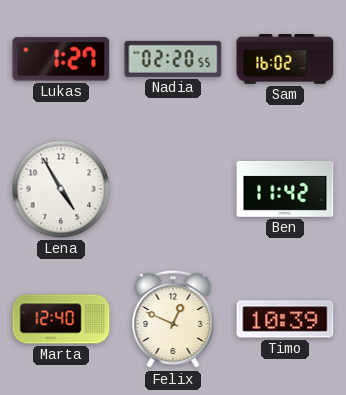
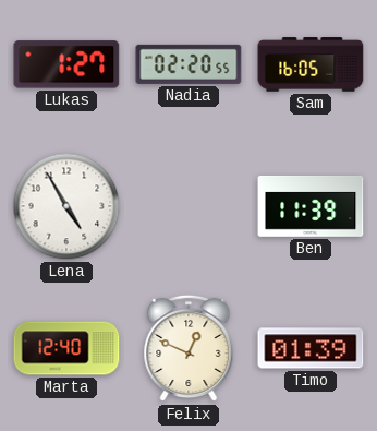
Sam: 16:02 -> 16:05 (311, 64)
Ben: 11:42 -> 11:39 (311, 206)
Timo: 10:39 -> 01:39 (311, 348)
